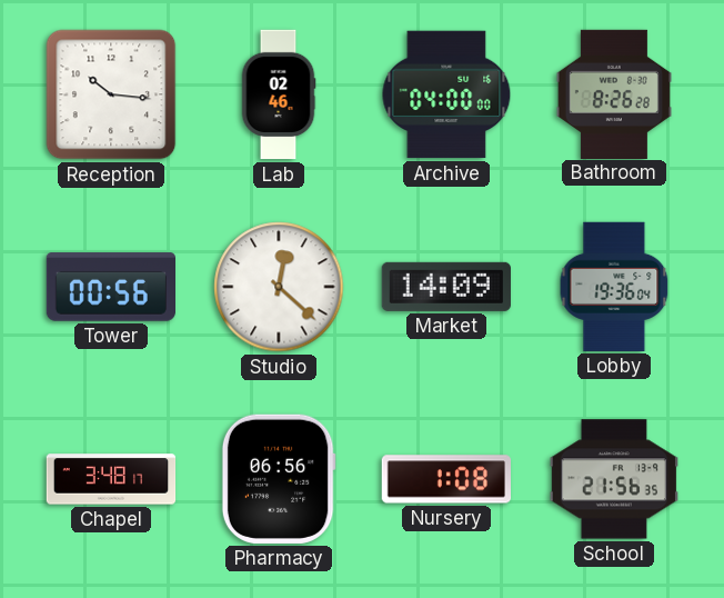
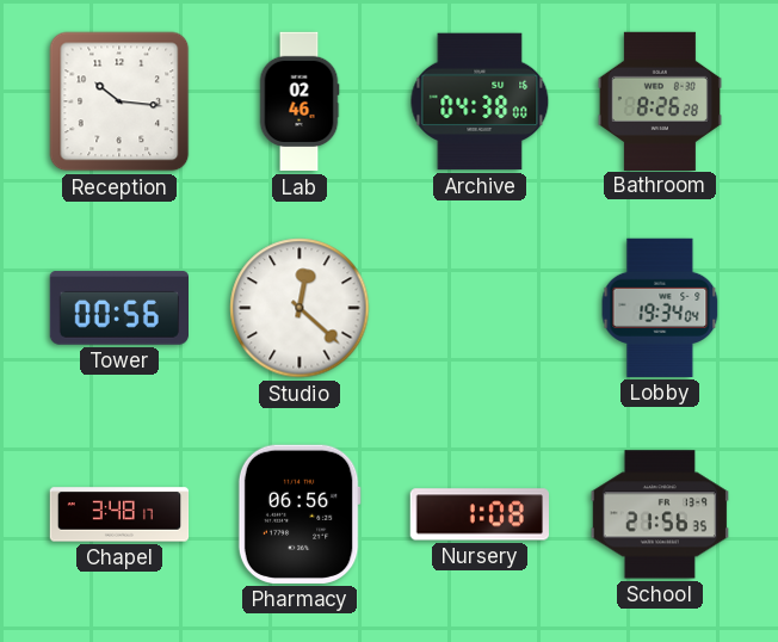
Archive: 04:00 -> 04:38 (480, 101)
Market: 14:09 -> none (446, 287)
Lobby: 19:36 -> 19:34 (660, 308)
